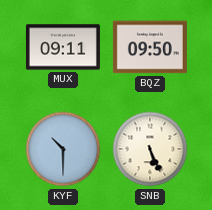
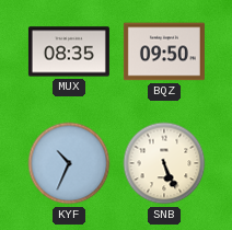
MUX: 09:11 -> 08:35 (69, 51)
KYF: 10:30 -> 10:34 (69, 163)
